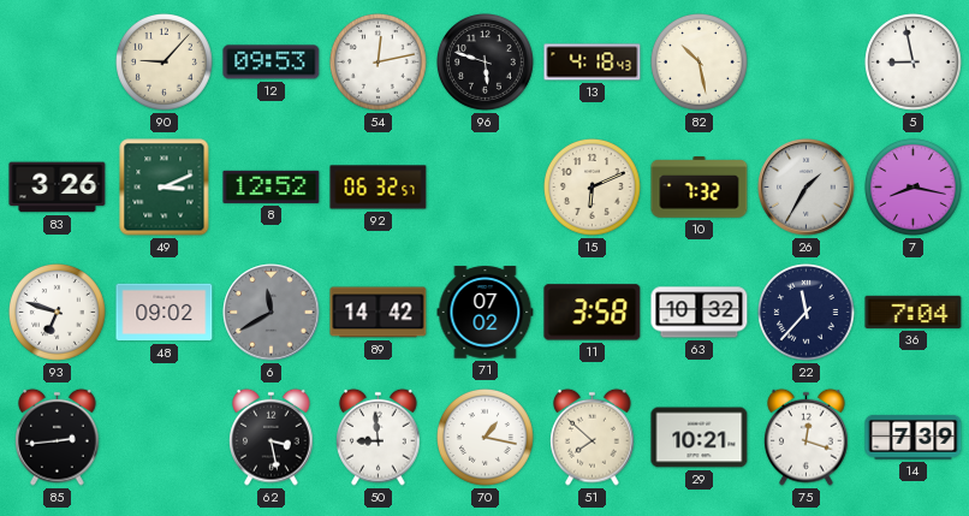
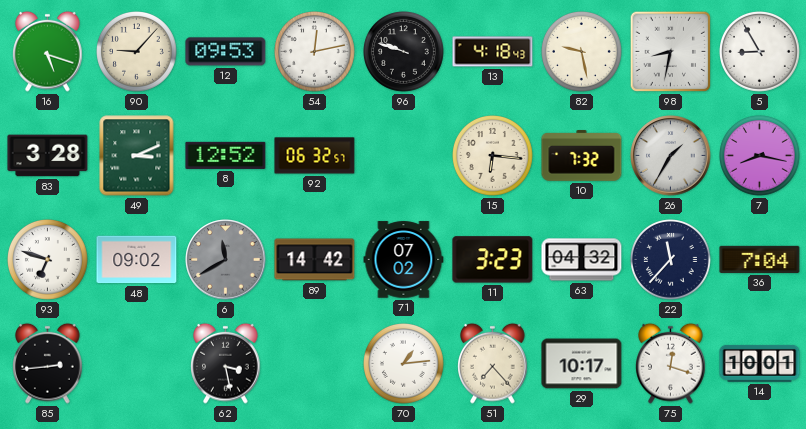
16: none -> 5:18 (48, 51)
96: 5:48 -> 9:48 (404, 52)
82: 10:28 -> 9:28 (582, 52)
98: none -> 8:32 (671, 52)
5: 8:58 -> 8:55 (760, 52)
83: 3:26 -> 3:28 (48, 156)
15: 6:11 -> 6:16 (493, 156)
11: 3:58 -> 3:23 (493, 260)
63: 10:32 -> 04:32 (582, 260)
50: 8:59 -> none (379, 437)
70: 1:17 -> 1:14 (404, 364)
51: 7:52 -> 7:23 (493, 363)
29: 10:21 -> 10:17 (582, 364)
14: 7:39 -> 10:01 (760, 363)
